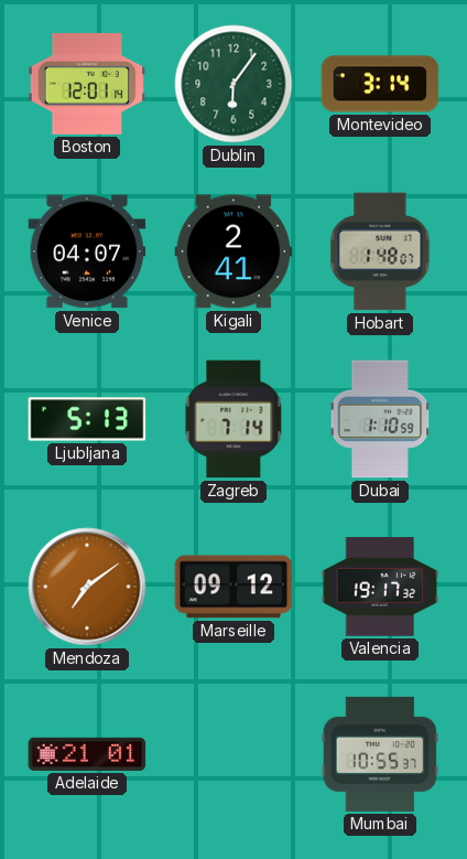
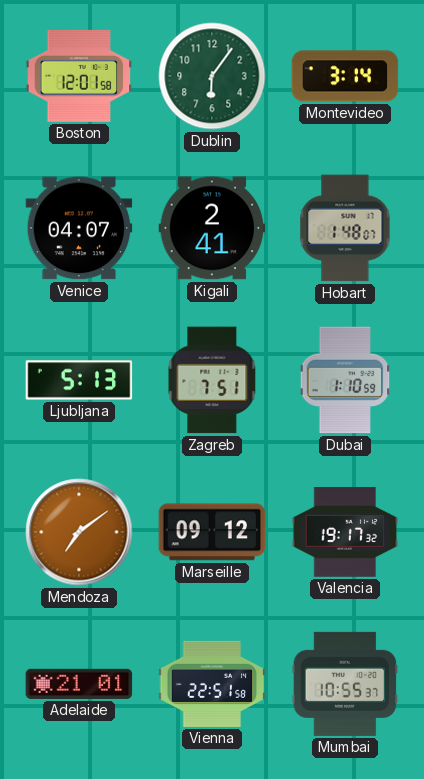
Boston: 12:01:14 -> 12:01:58 (79, 76)
Zagreb: 7:14 -> 7:51 (212, 380)
Vienna: none -> 22:51 (212, 684)
